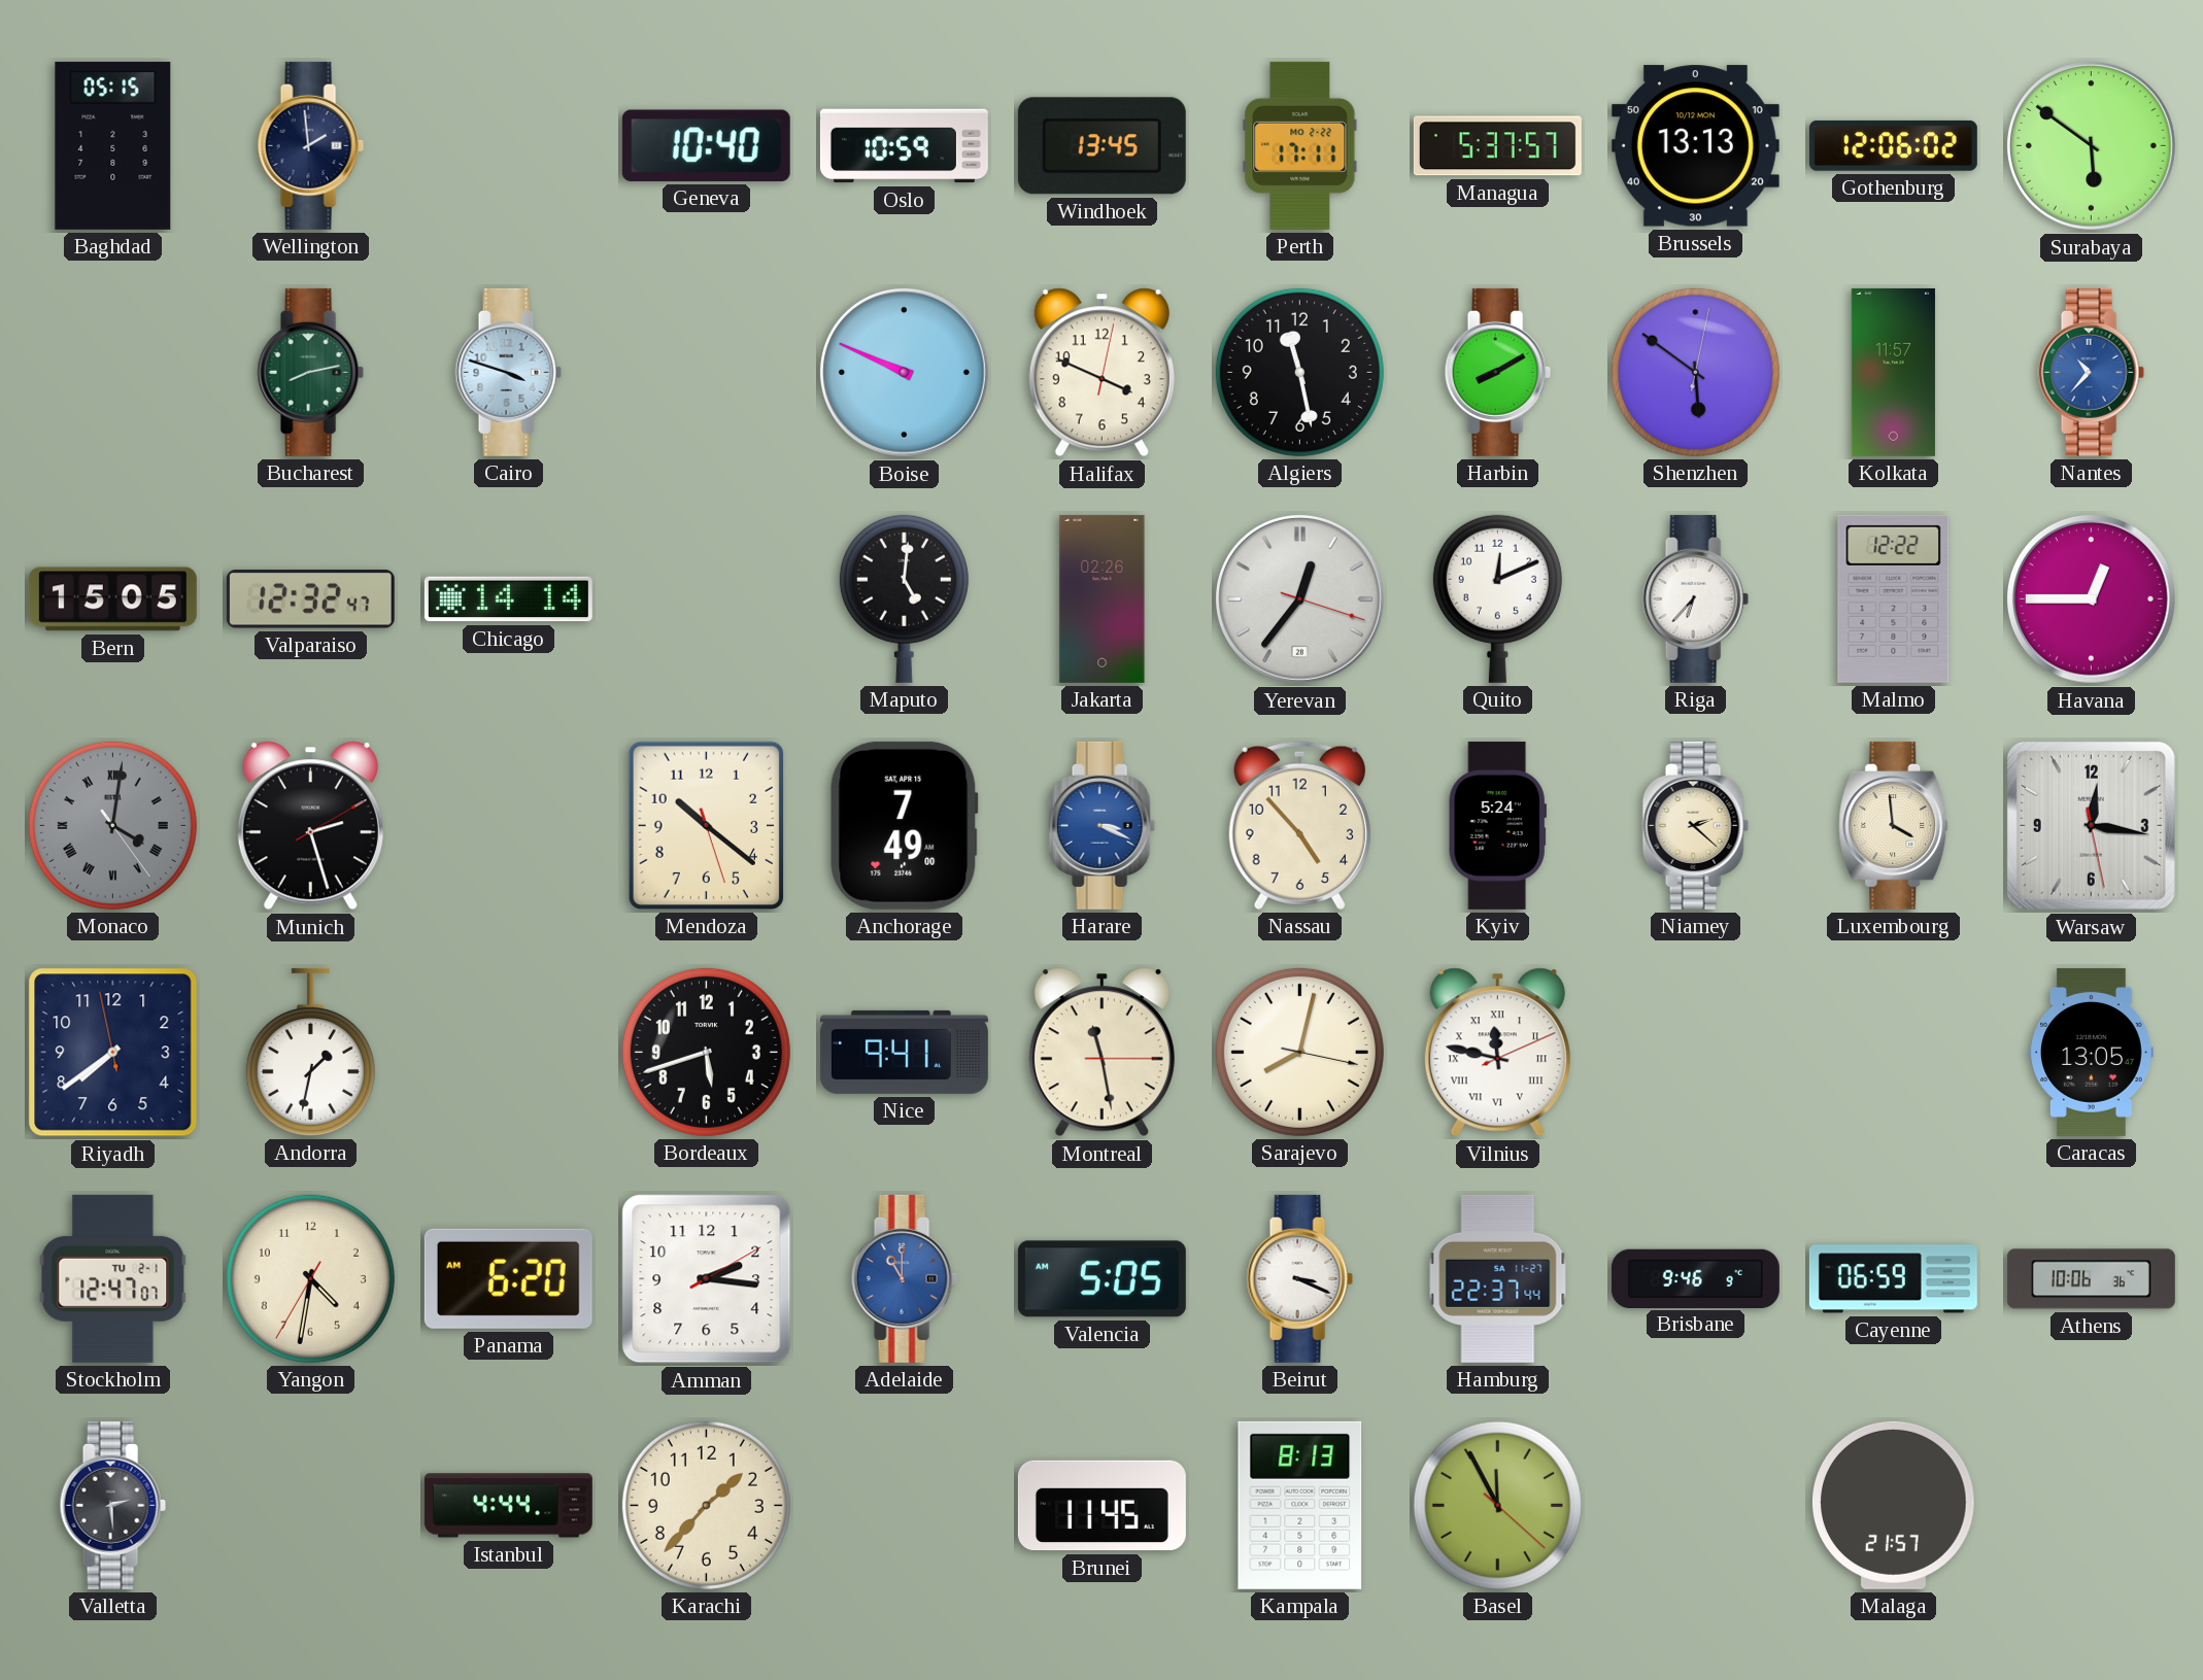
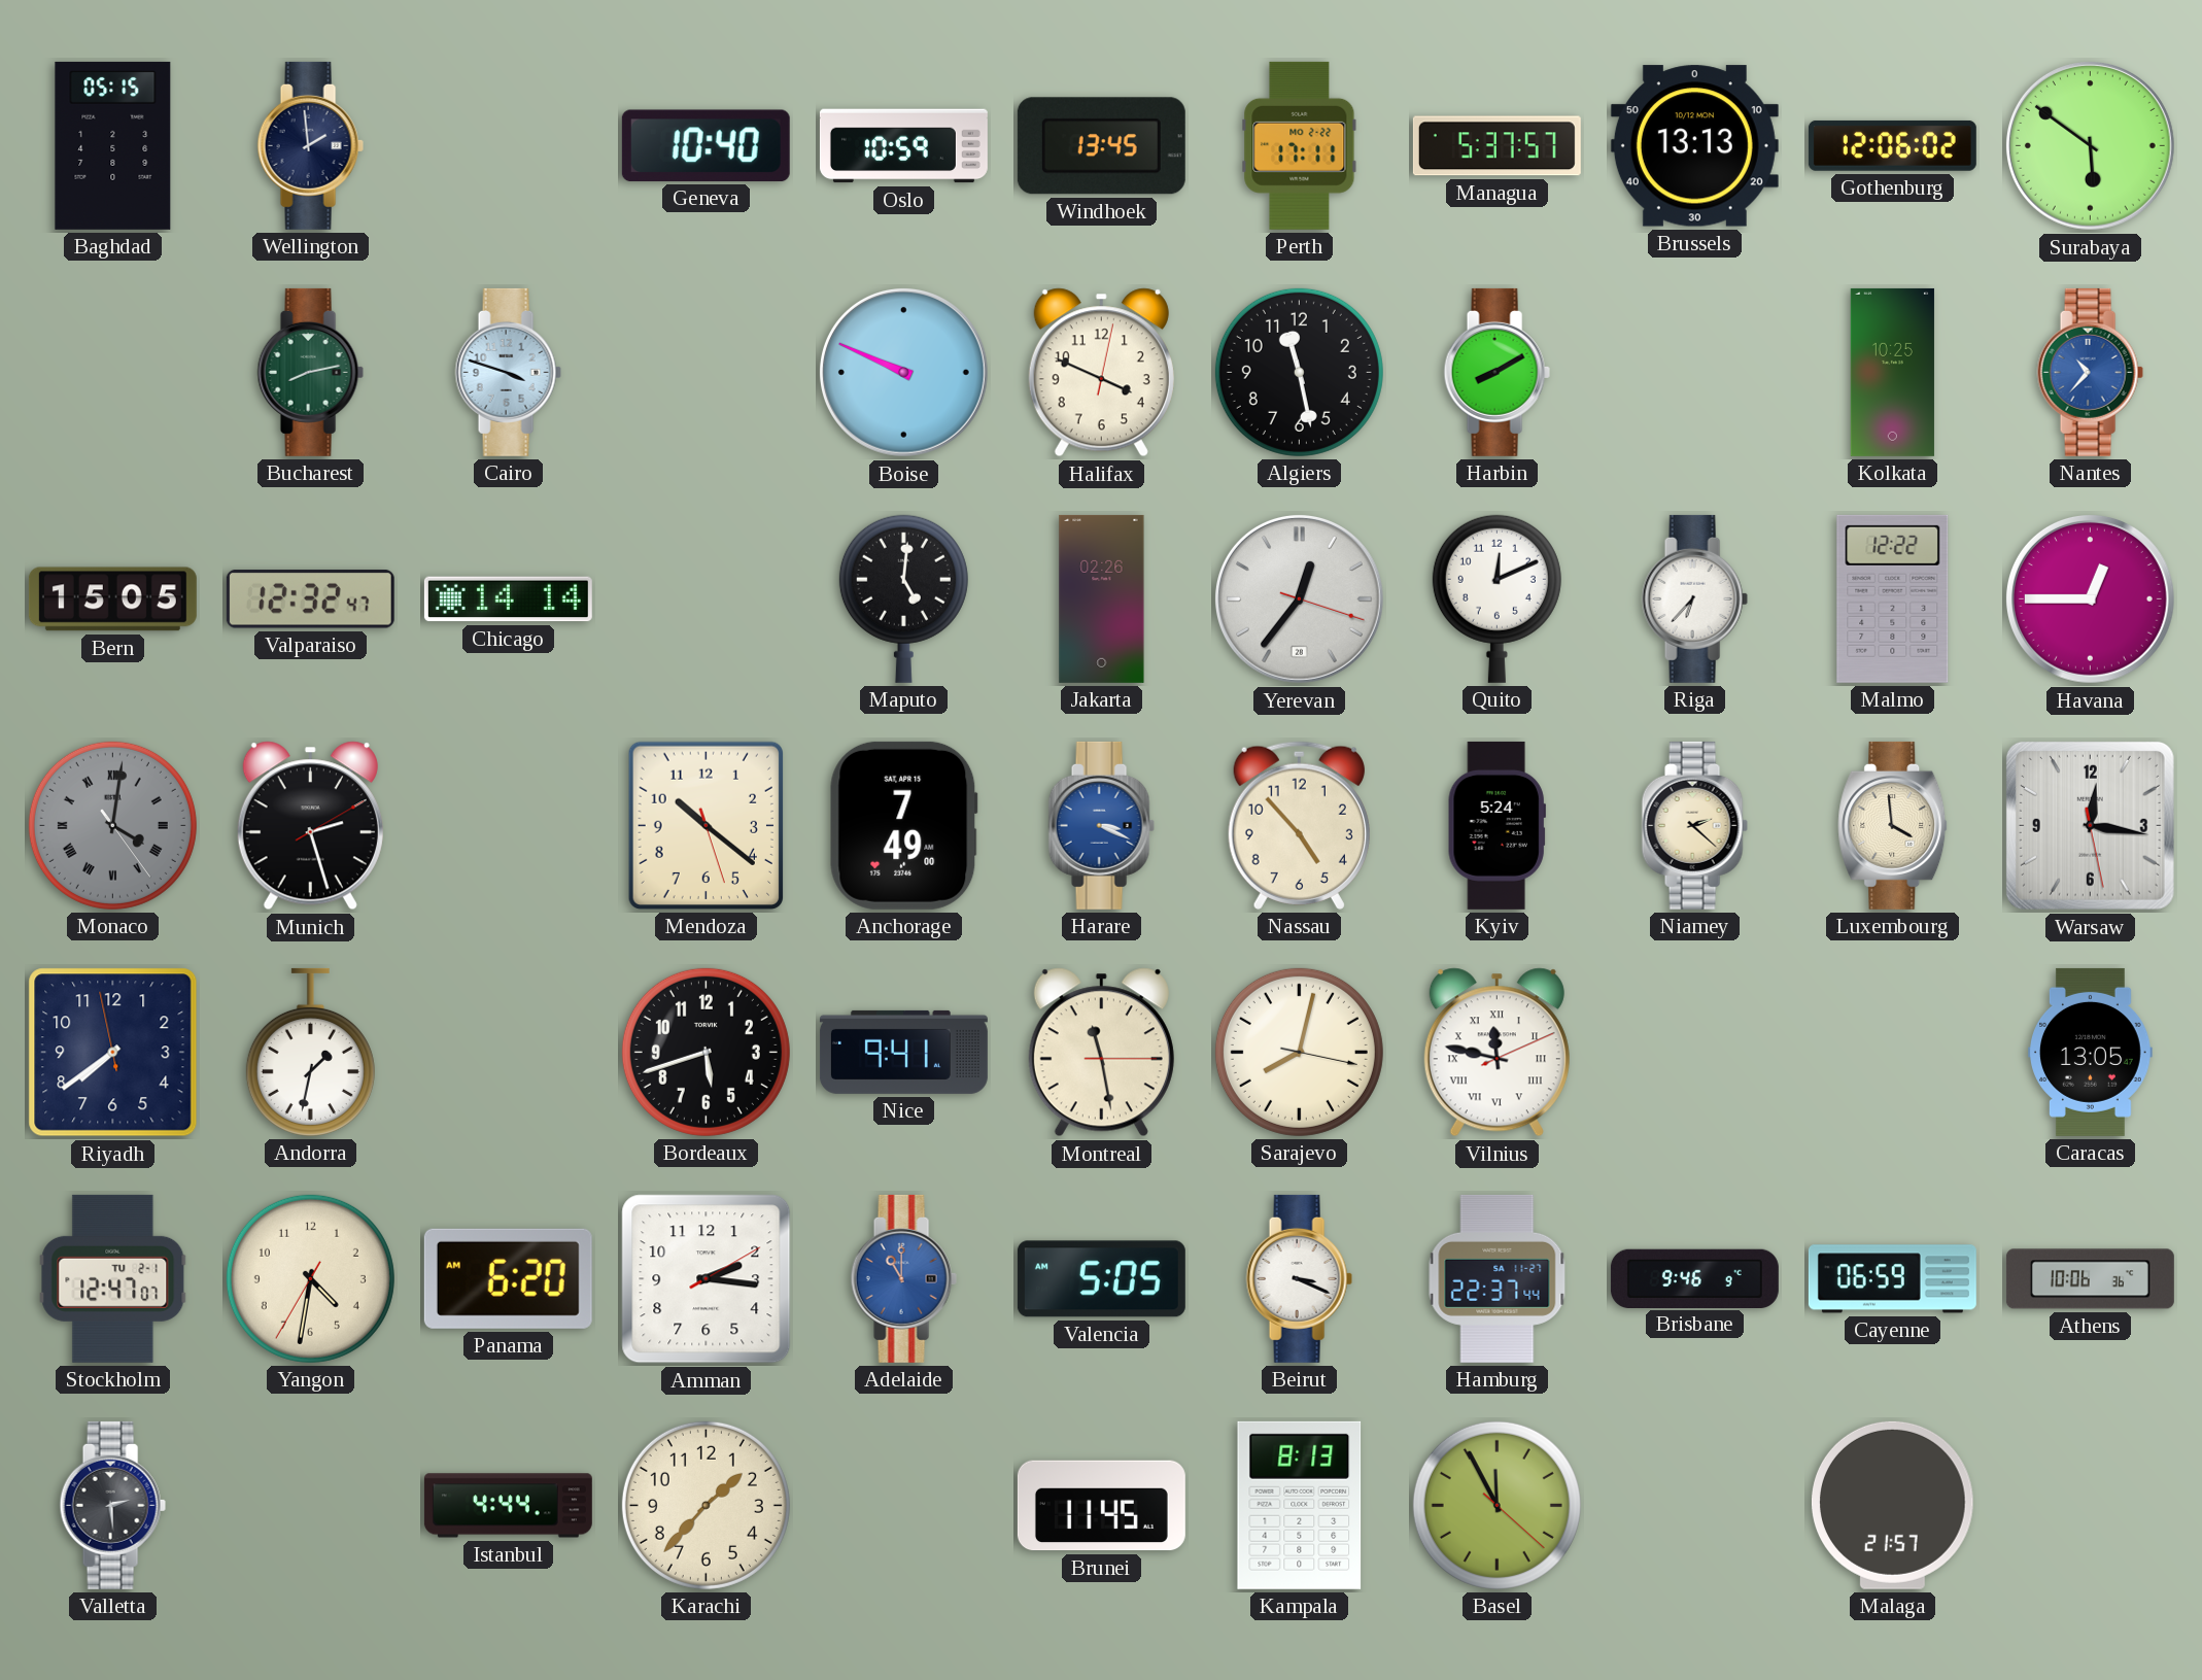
Shenzhen: 5:51 -> none (1695, 372)
Kolkata: 11:57 -> 10:25 (1892, 372)
